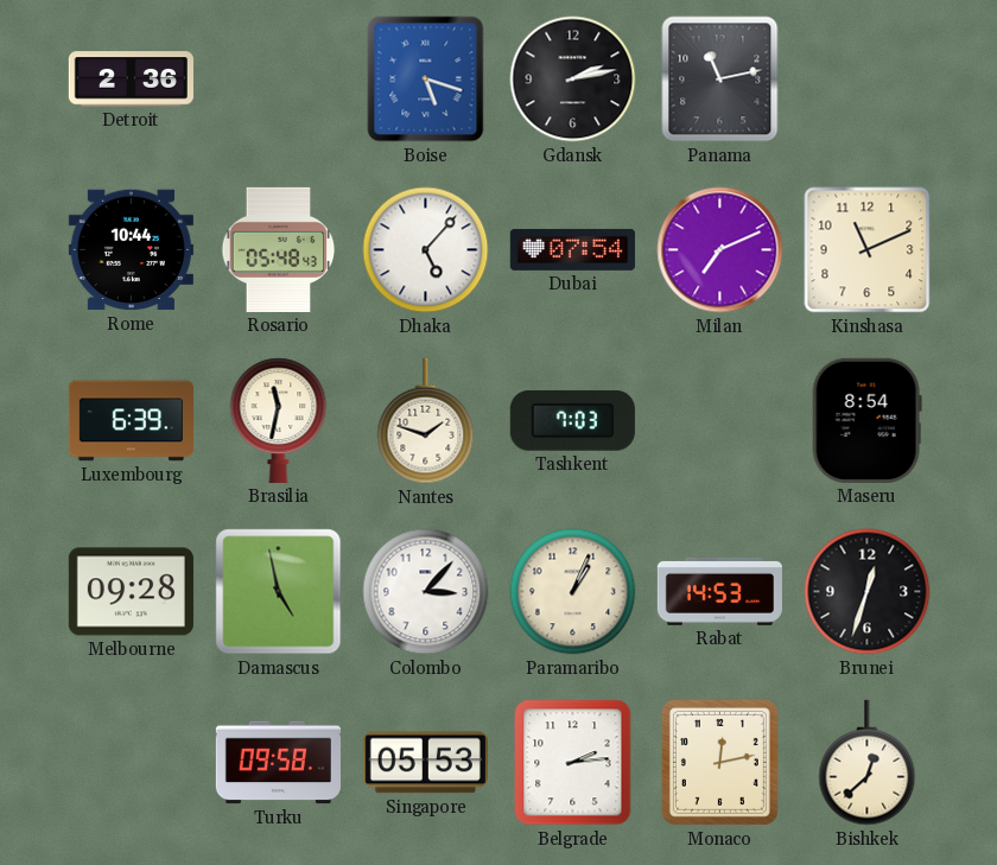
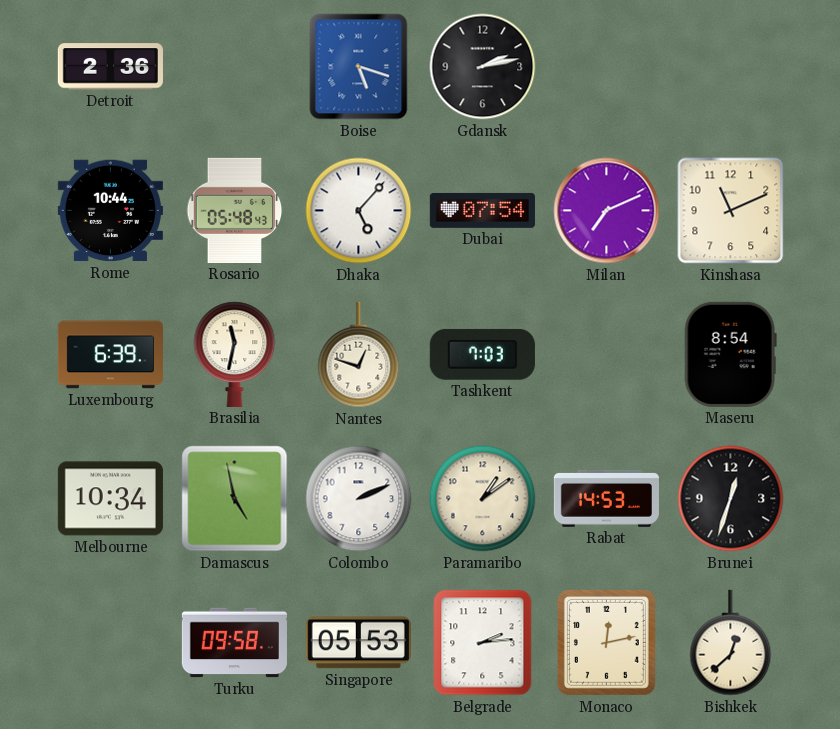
Panama: 11:13 -> none (720, 79)
Nantes: 1:48 -> 12:48 (359, 355)
Melbourne: 09:28 -> 10:34 (110, 499)
Colombo: 3:07 -> 2:11 (359, 499)
Paramaribo: 1:04 -> 1:09 (483, 499)
